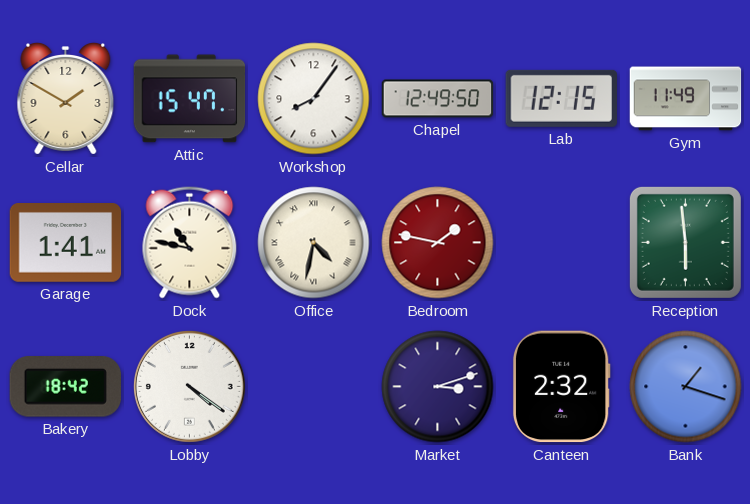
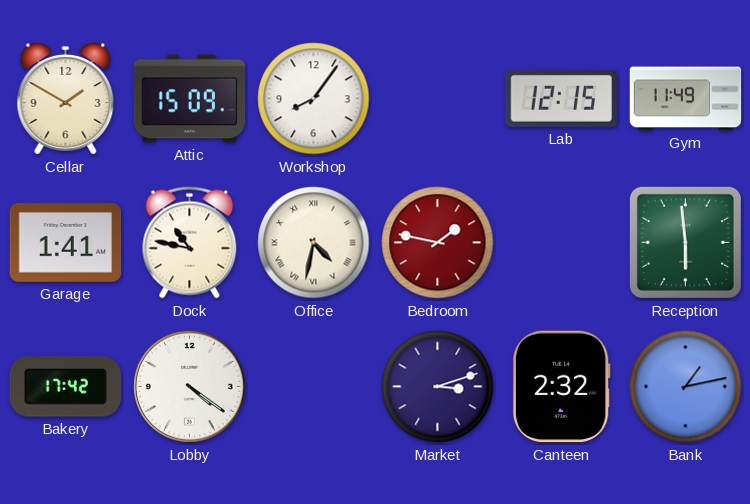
Attic: 15:47 -> 15:09 (190, 99)
Chapel: 12:49 -> none (438, 99)
Bakery: 18:42 -> 17:42 (65, 387)
Bank: 1:18 -> 1:13 (686, 387)
